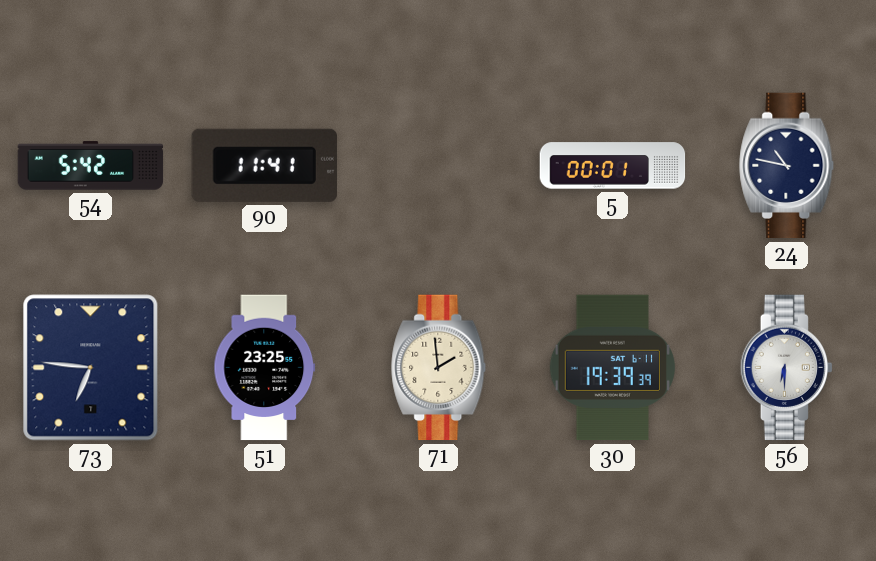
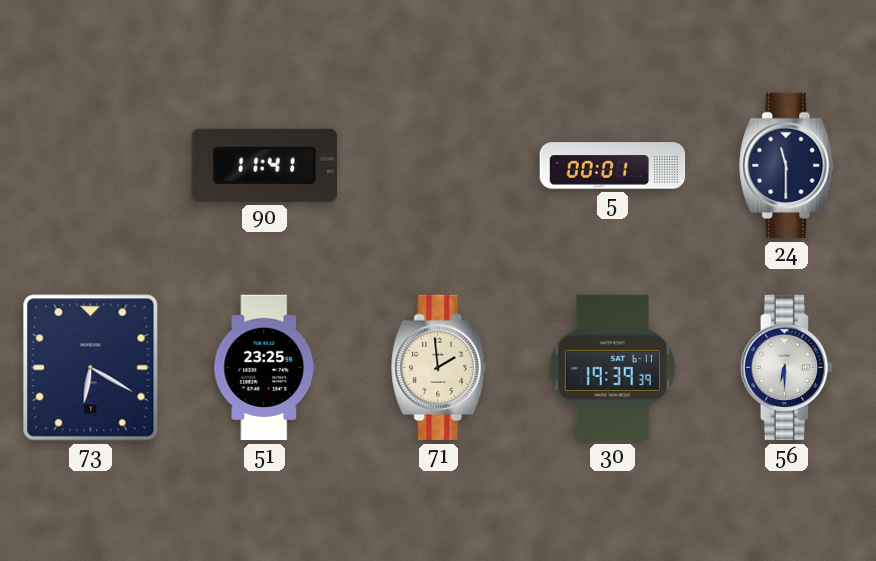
54: 5:42 -> none (91, 166)
24: 10:47 -> 11:30 (787, 166)
73: 6:46 -> 6:20 (91, 368)
